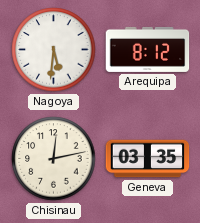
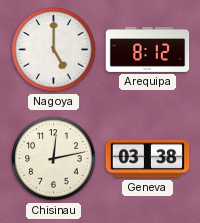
Nagoya: 5:31 -> 5:00 (54, 50)
Geneva: 03:35 -> 03:38 (148, 159)
